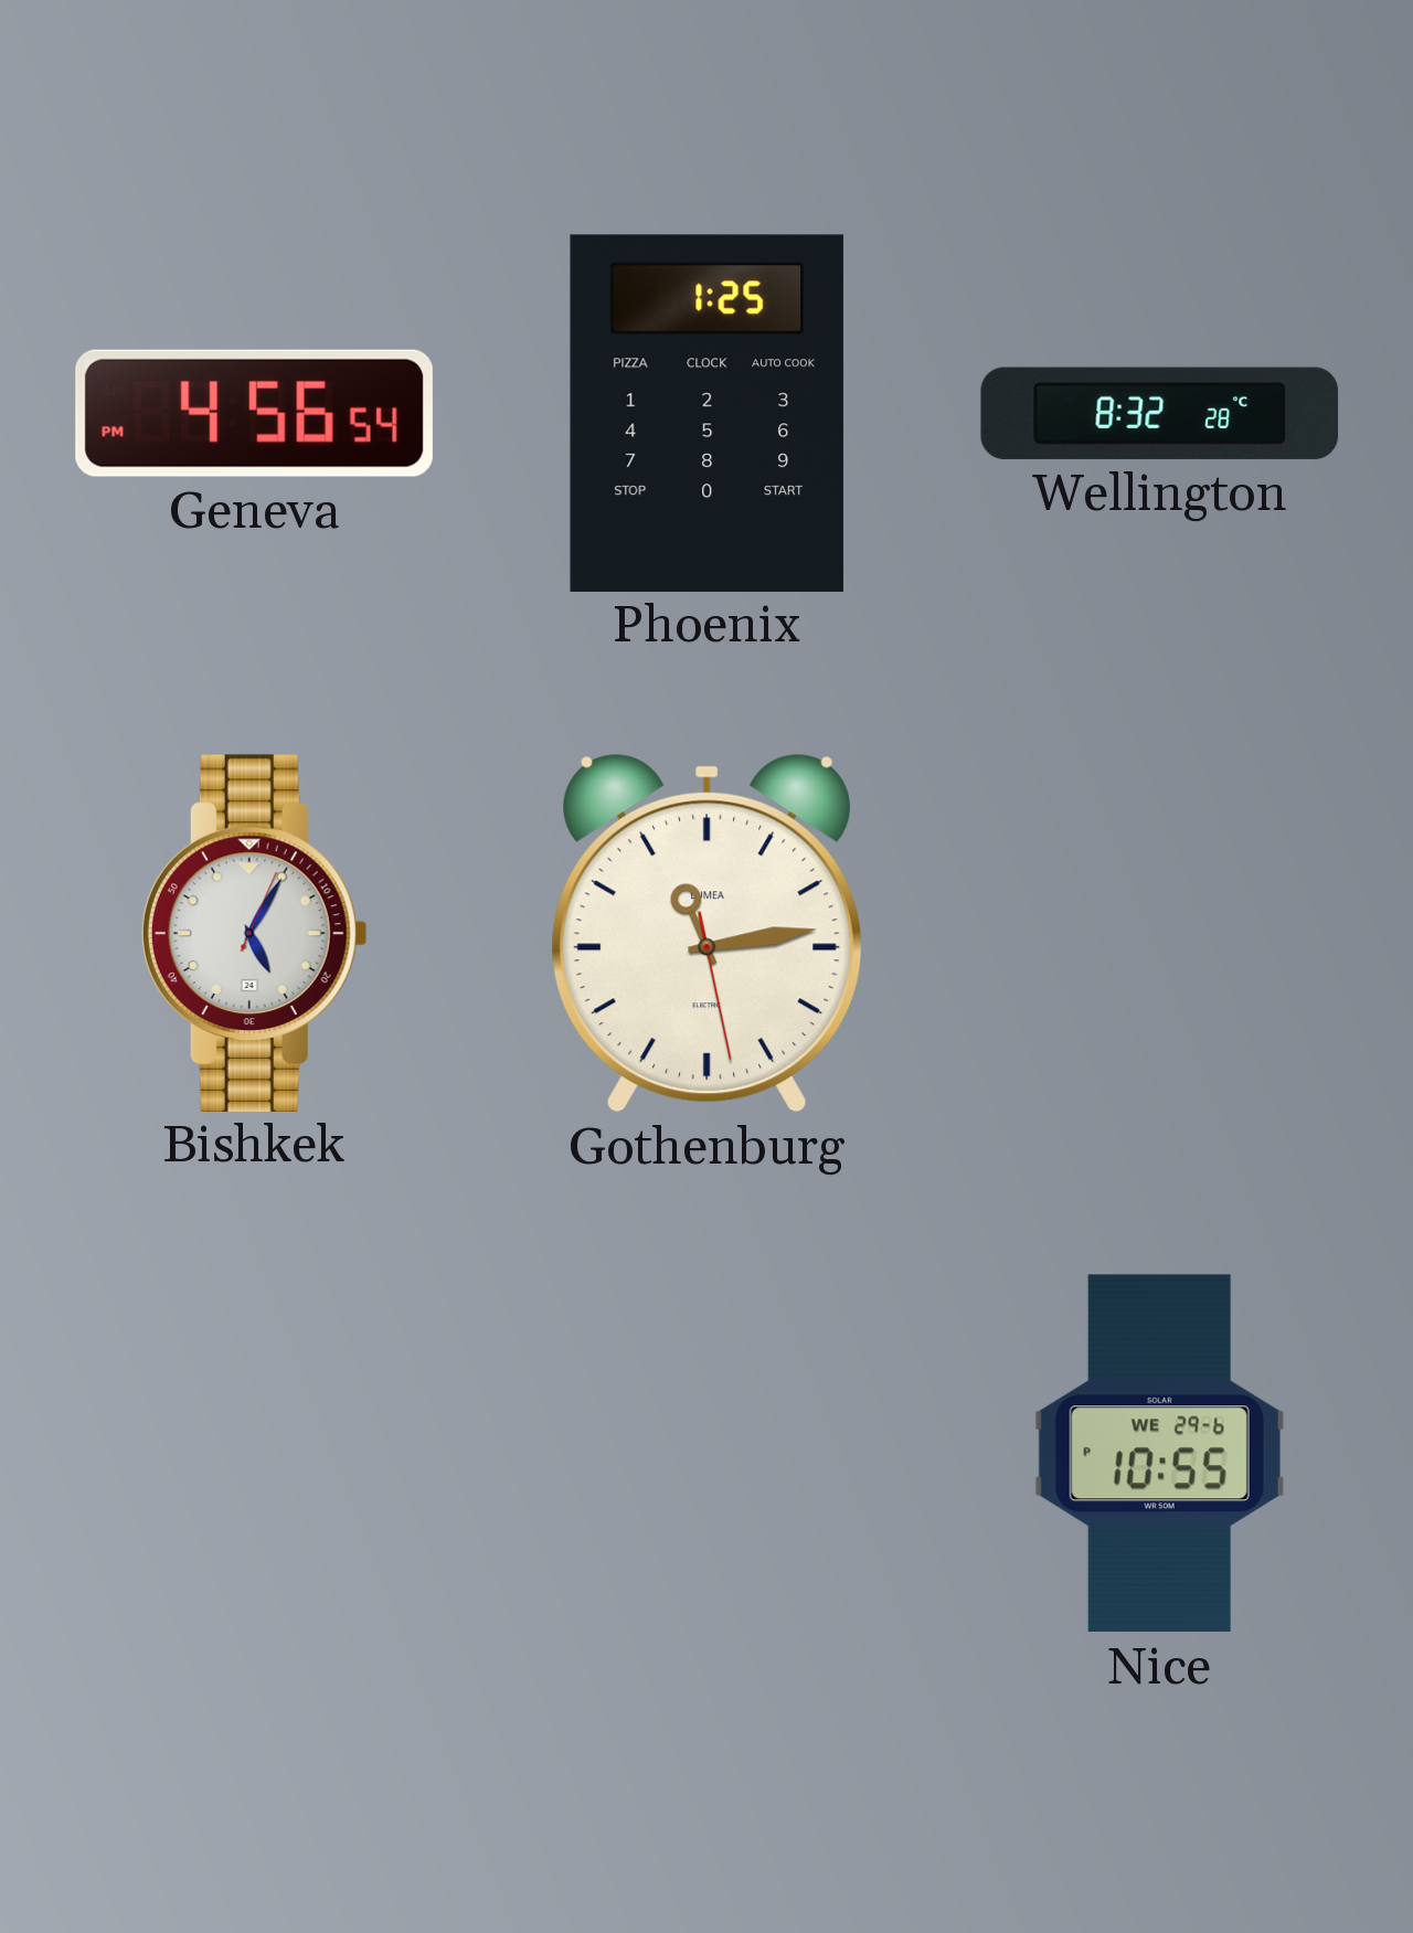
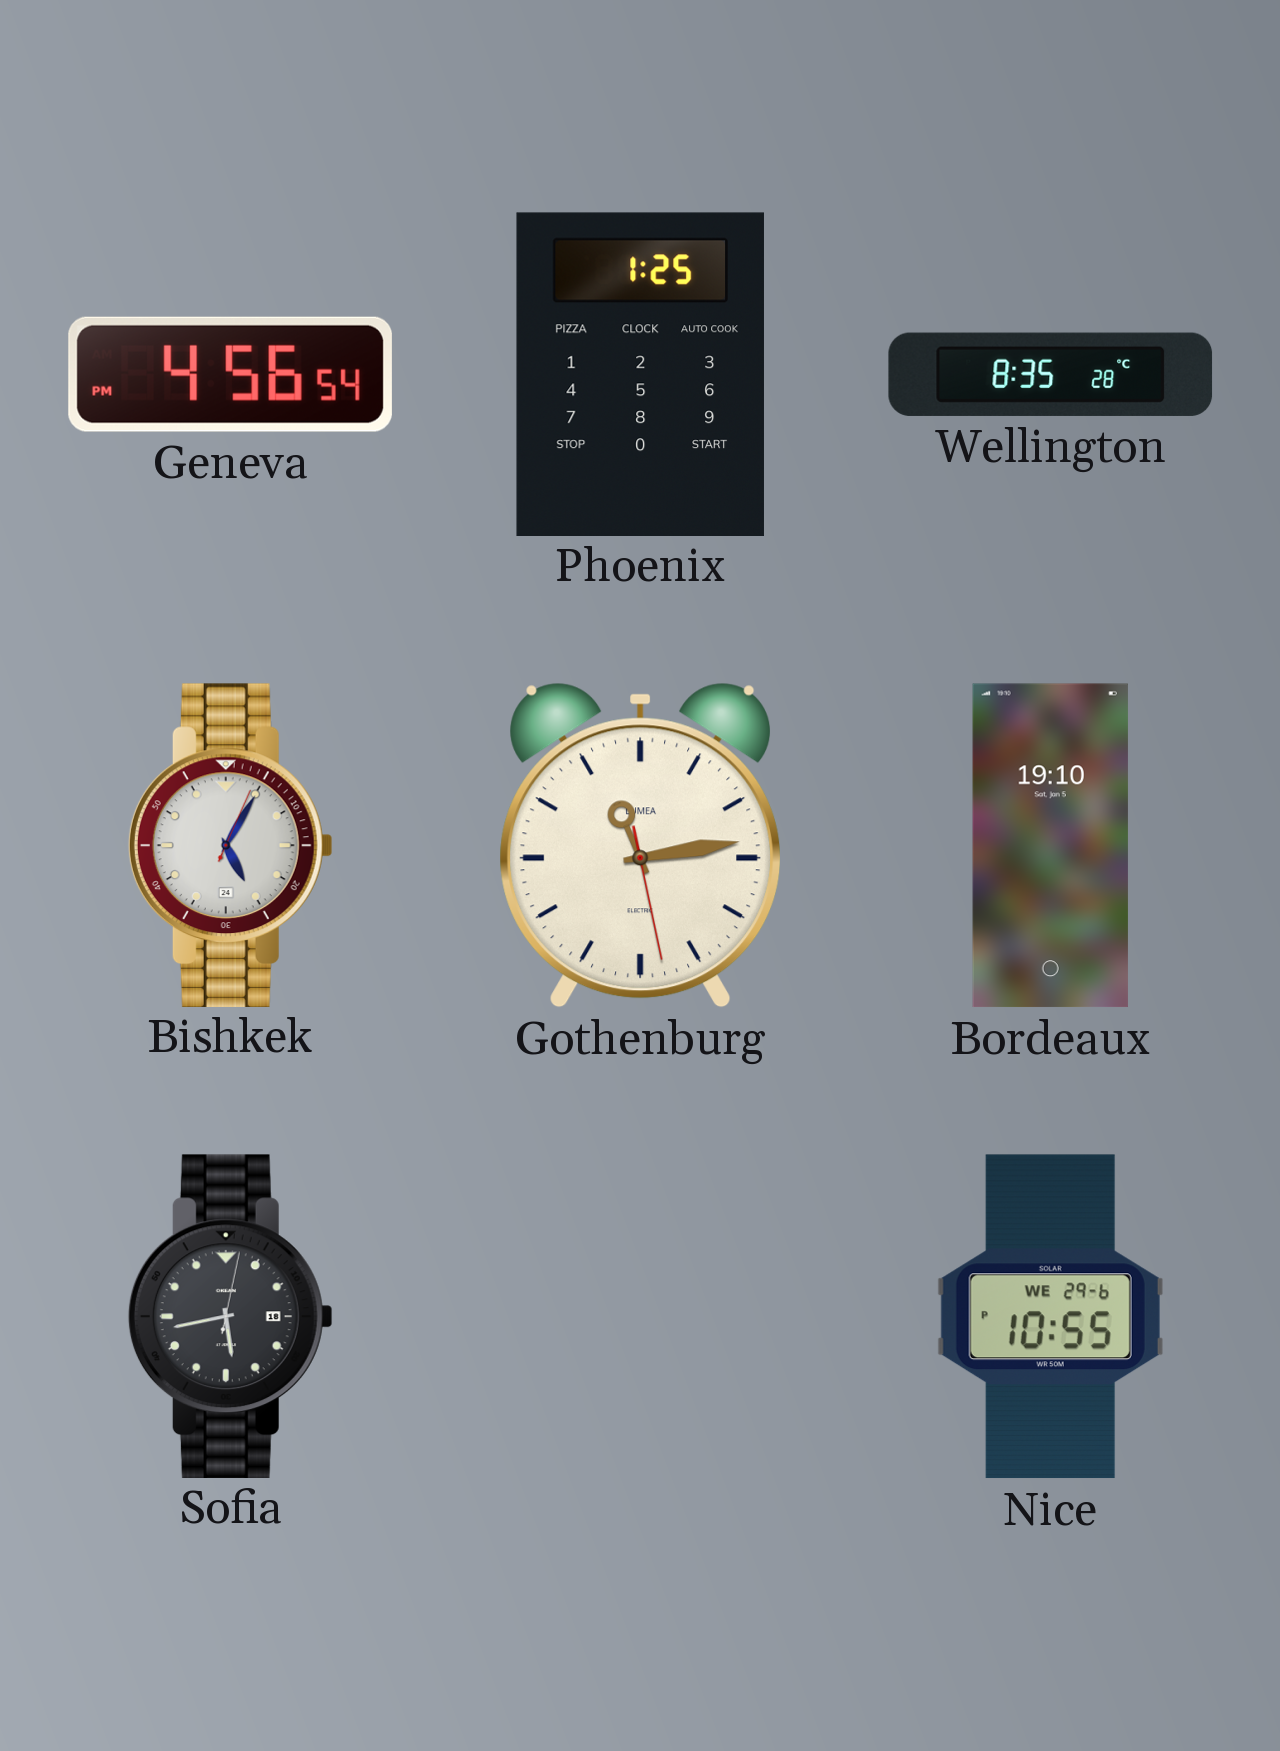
Wellington: 8:32 -> 8:35 (1051, 374)
Bordeaux: none -> 19:10 (1050, 846)
Sofia: none -> 5:43 (230, 1316)
